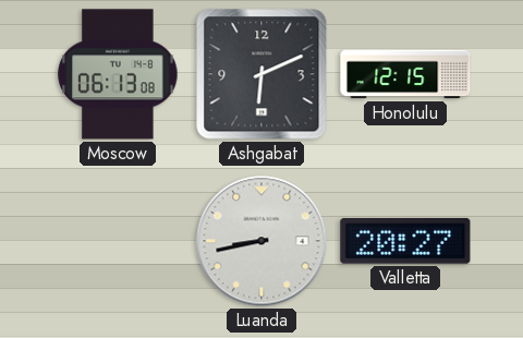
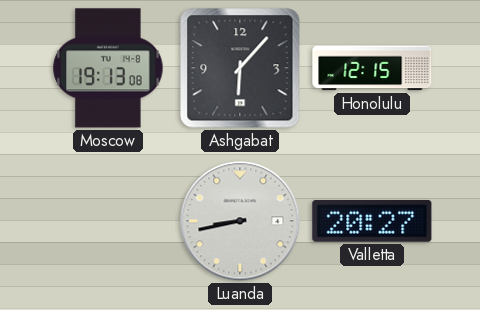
Moscow: 06:13 -> 19:13 (108, 68)
Ashgabat: 6:11 -> 6:07 (240, 68)
